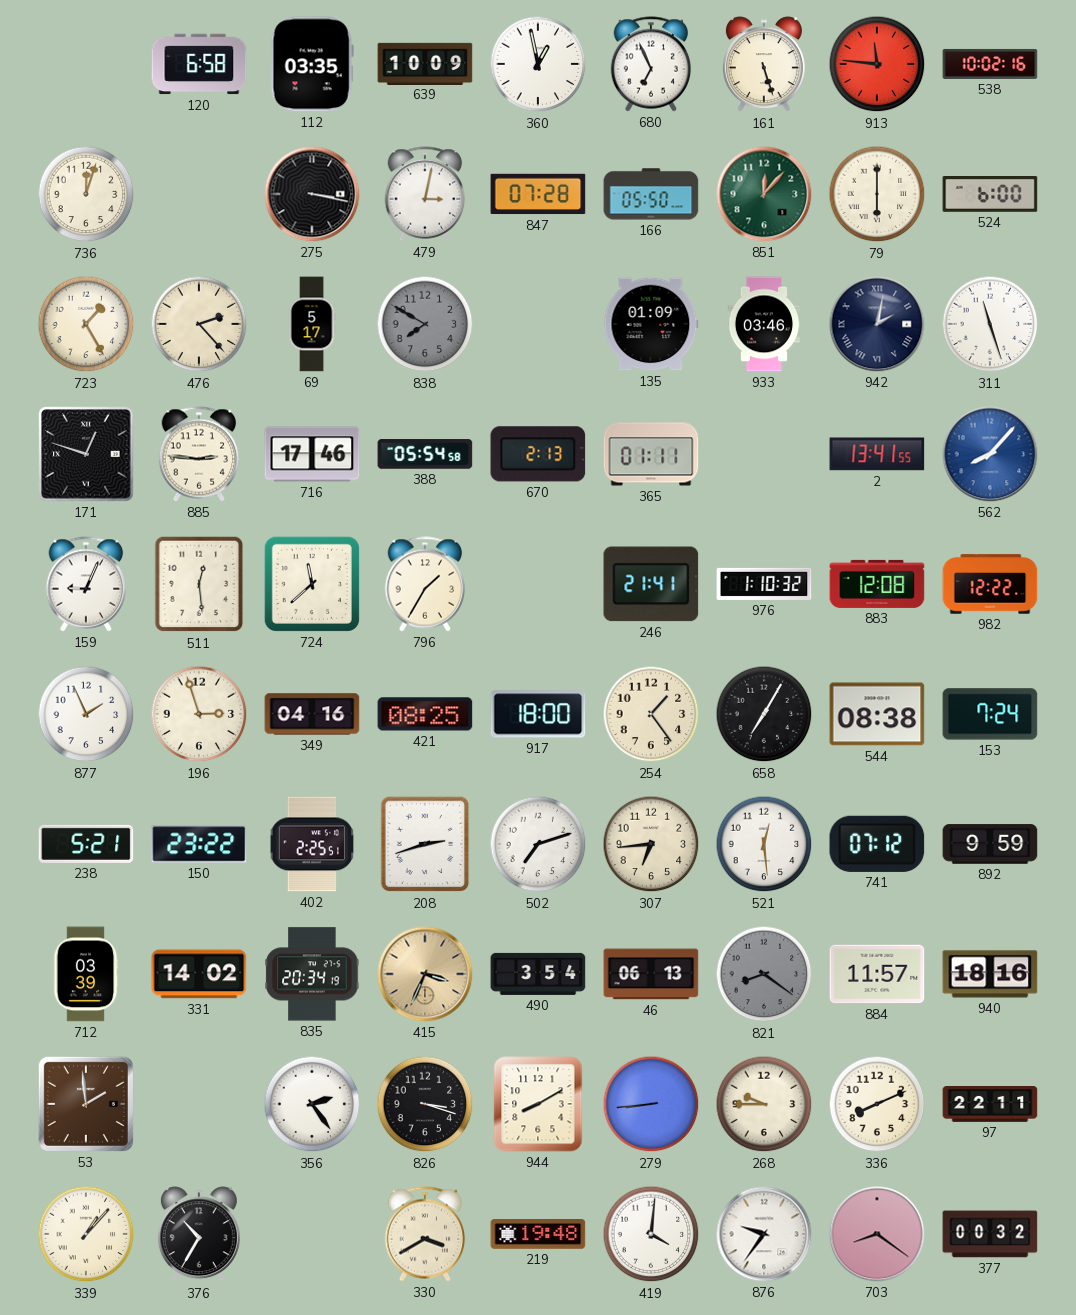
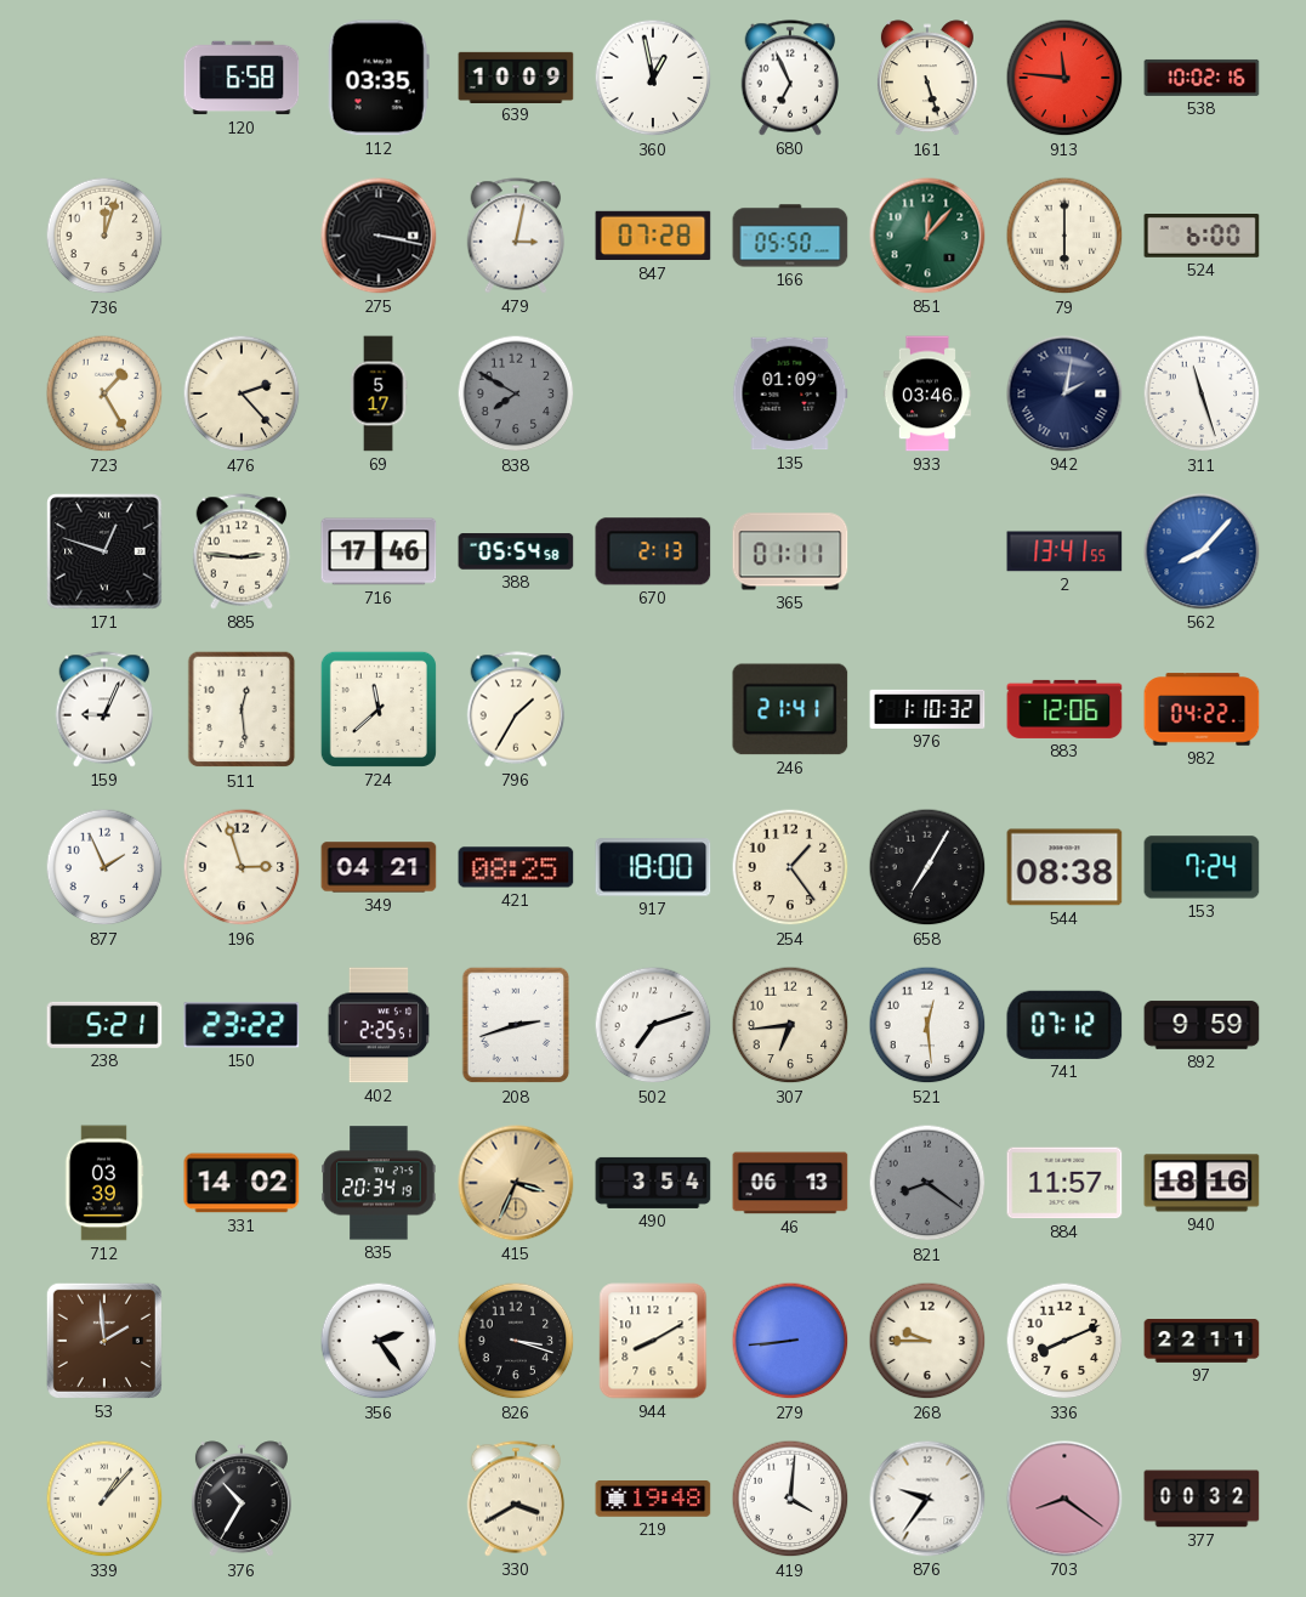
883: 12:08 -> 12:06 (1064, 709)
982: 12:22 -> 04:22 (1202, 709)
349: 04:16 -> 04:21 (379, 867)
